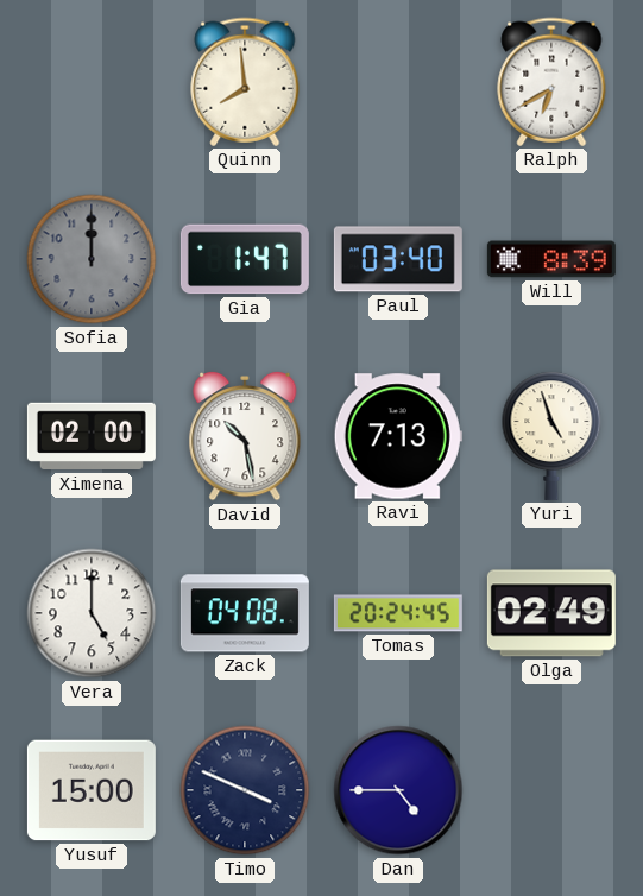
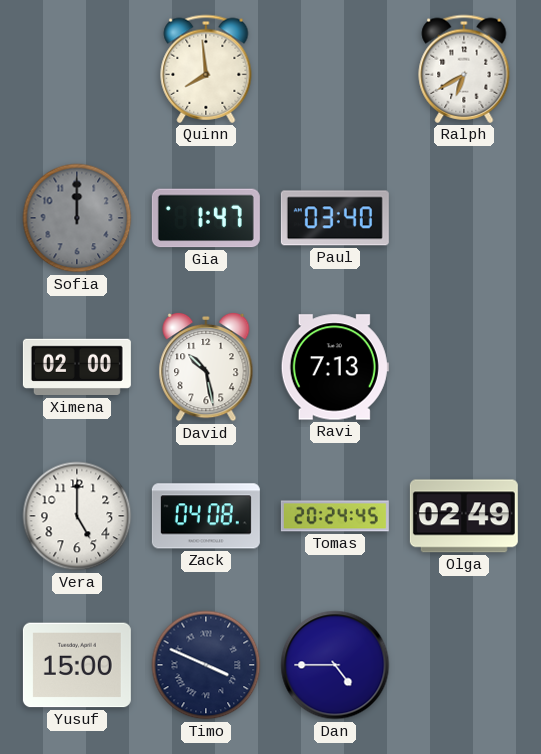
Will: 8:39 -> none (551, 259)
Yuri: 4:57 -> none (551, 436)
